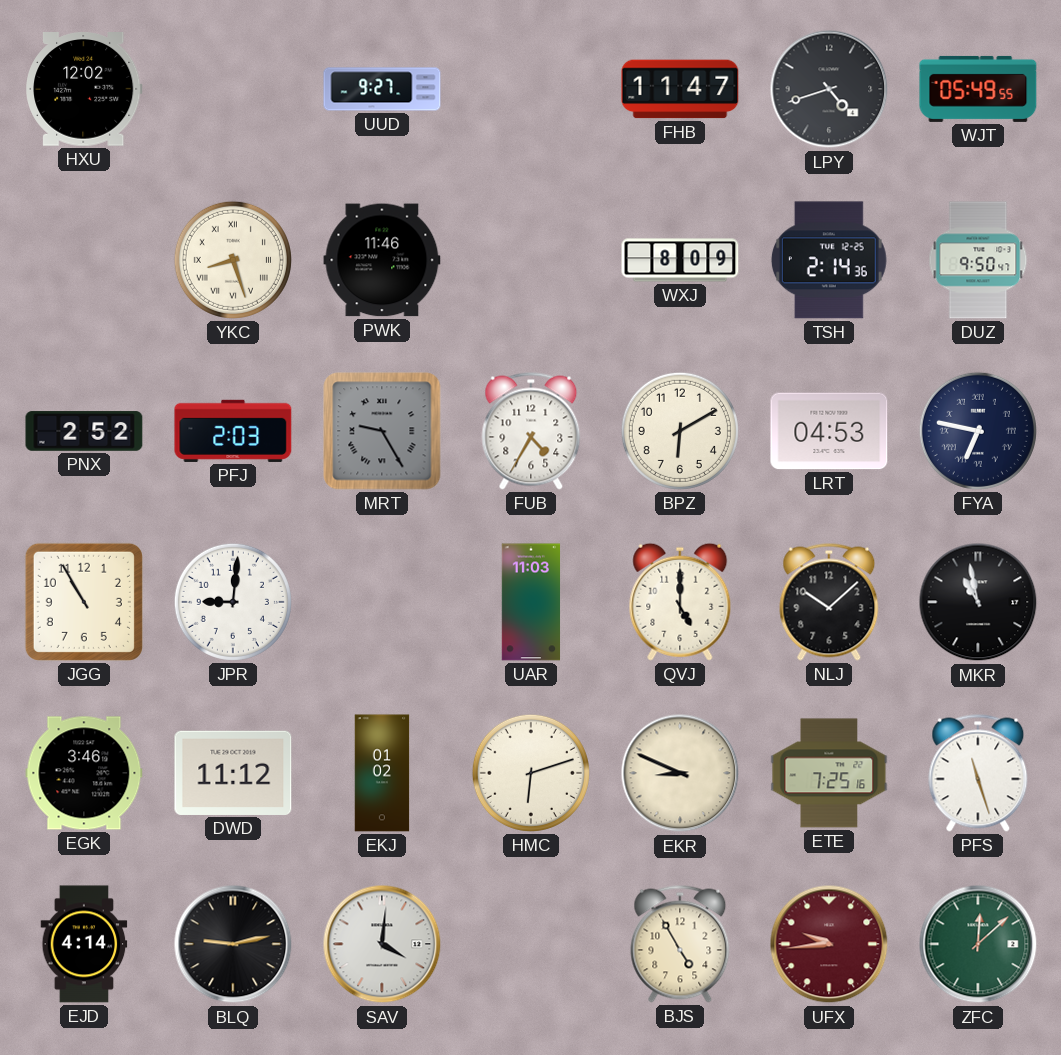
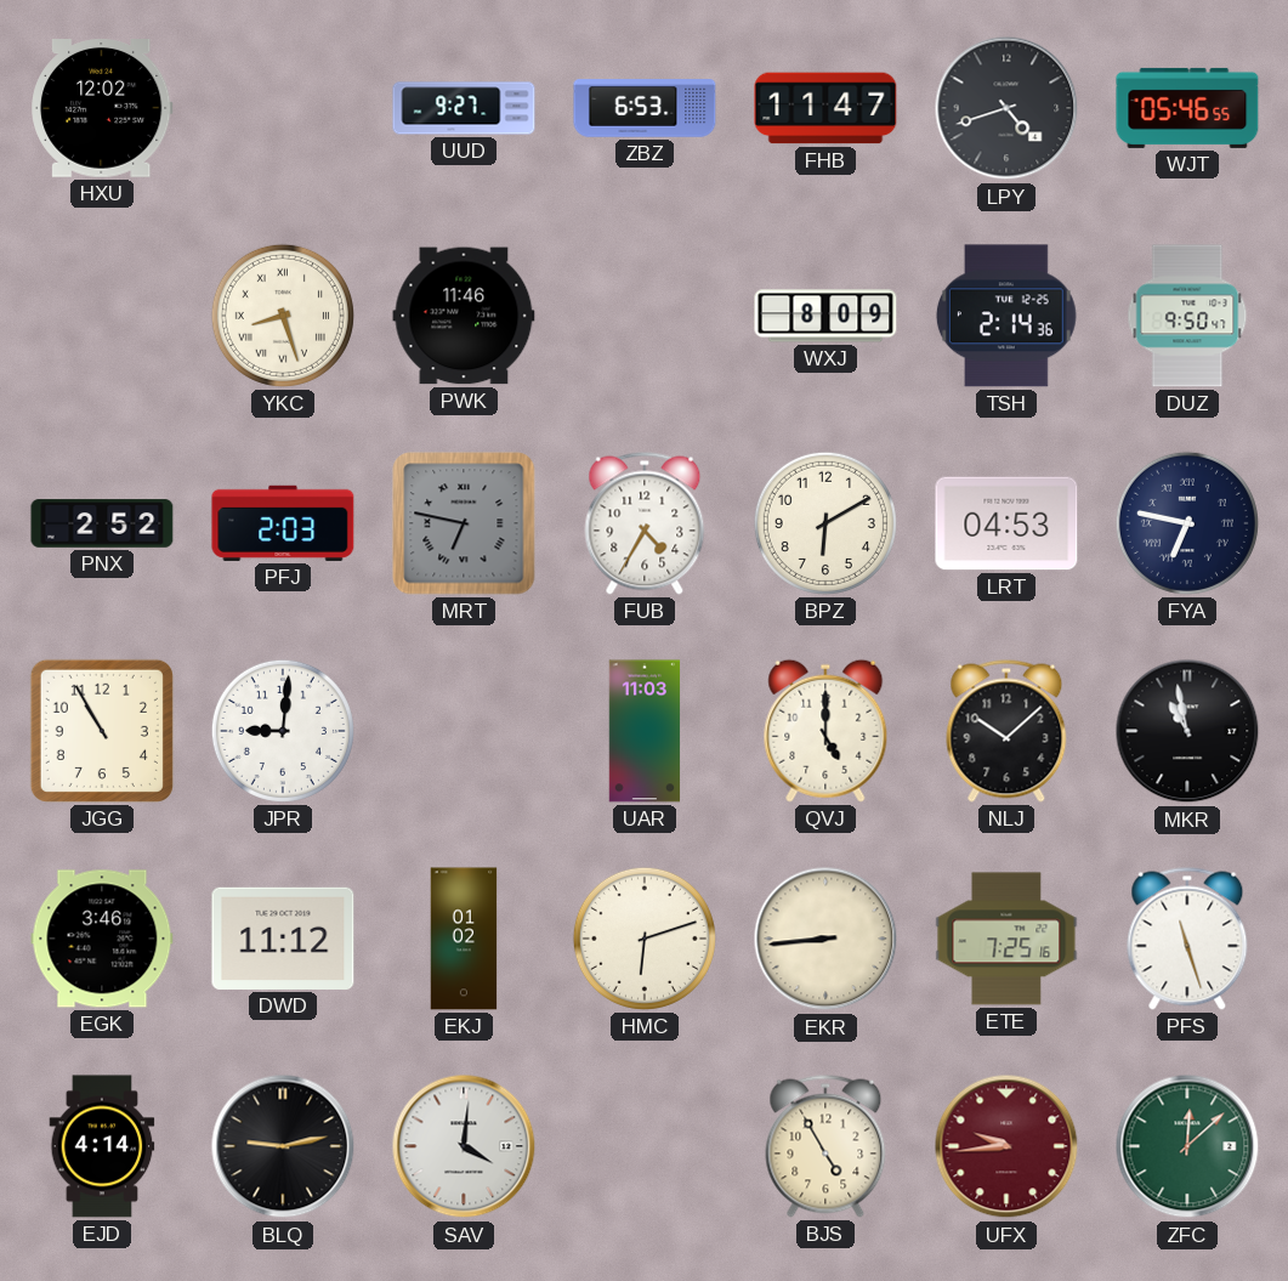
ZBZ: none -> 6:53 (645, 108)
WJT: 05:49 -> 05:46 (1187, 108)
MRT: 9:25 -> 6:47 (464, 523)
EKR: 8:49 -> 8:44 (825, 939)
